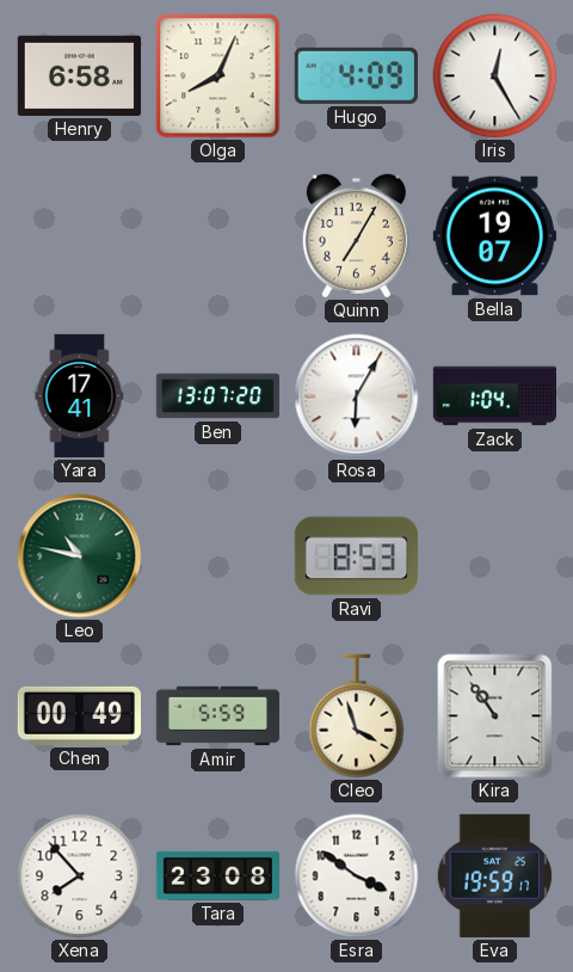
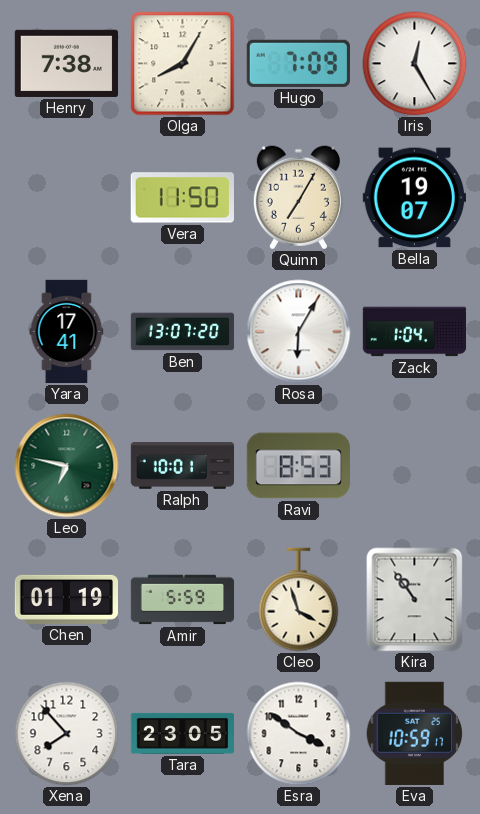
Henry: 6:58 -> 7:38 (66, 63)
Olga: 8:04 -> 8:05 (183, 64)
Hugo: 4:09 -> 7:09 (298, 63)
Vera: none -> 11:50 (182, 198)
Leo: 10:47 -> 6:47 (67, 466)
Ralph: none -> 10:01 (183, 466)
Chen: 00:49 -> 01:19 (66, 599)
Tara: 23:08 -> 23:05 (182, 733)
Eva: 19:59 -> 10:59 (415, 733)
